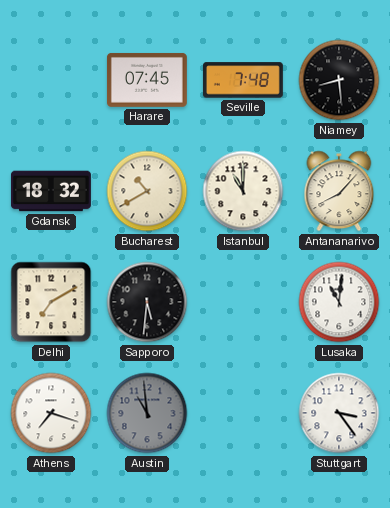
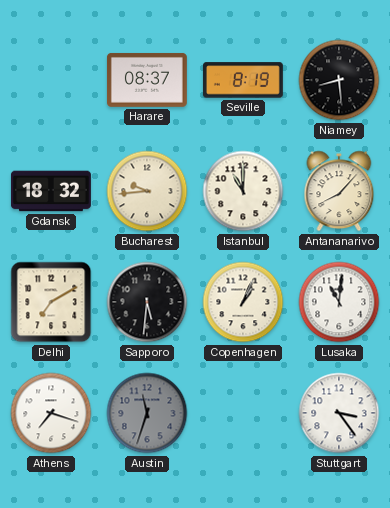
Harare: 07:45 -> 08:37 (147, 80)
Seville: 7:48 -> 8:19 (243, 80)
Bucharest: 10:40 -> 9:44 (147, 191)
Copenhagen: none -> 1:04 (243, 302)
Austin: 10:59 -> 11:33 (147, 413)
